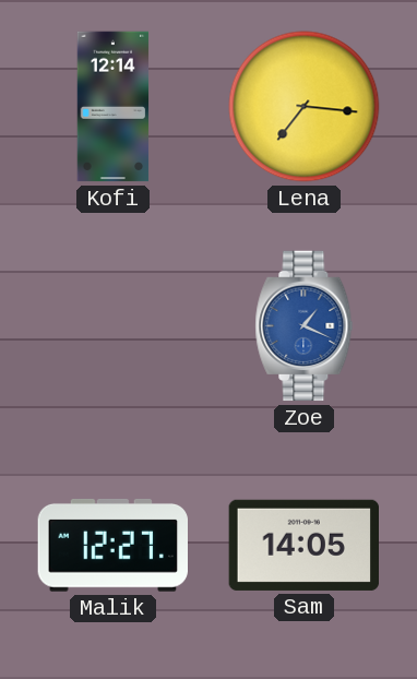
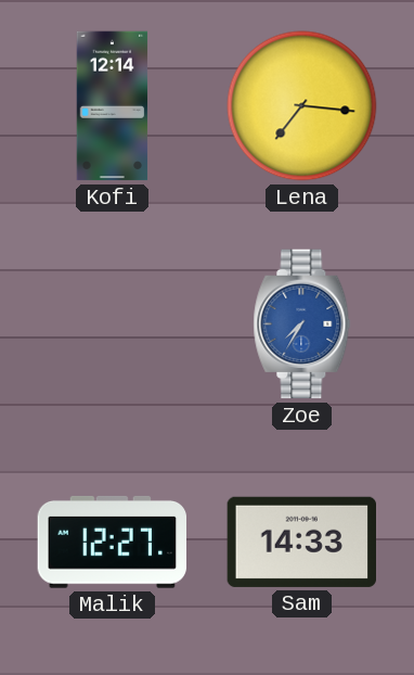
Zoe: 1:19 -> 7:35 (302, 324)
Sam: 14:05 -> 14:33 (301, 542)
